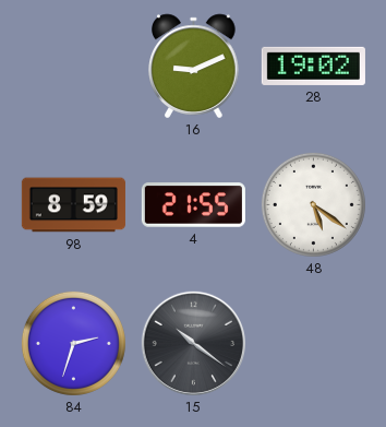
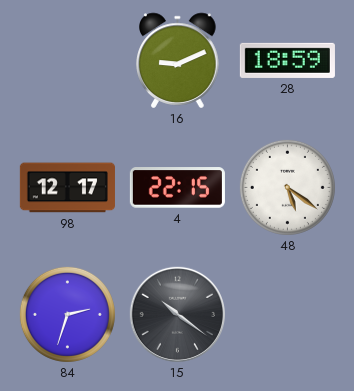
28: 19:02 -> 18:59 (287, 60)
98: 8:59 -> 12:17 (67, 188)
4: 21:55 -> 22:15 (177, 188)
